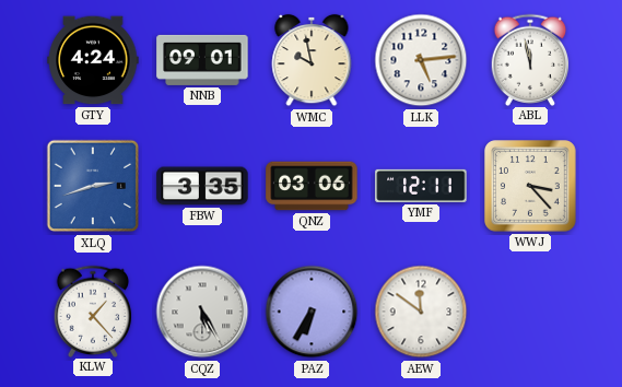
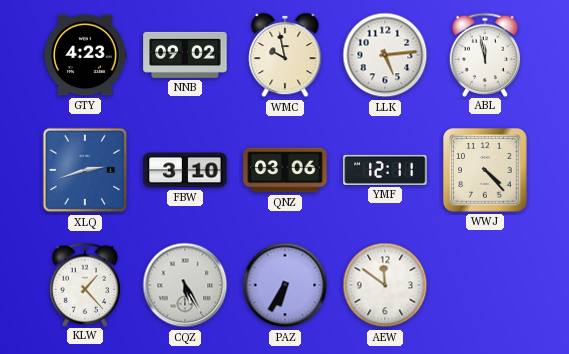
GTY: 4:24 -> 4:23 (85, 55)
NNB: 09:01 -> 09:02 (185, 55)
FBW: 3:35 -> 3:10 (185, 170)
WWJ: 3:23 -> 4:23 (485, 170)
